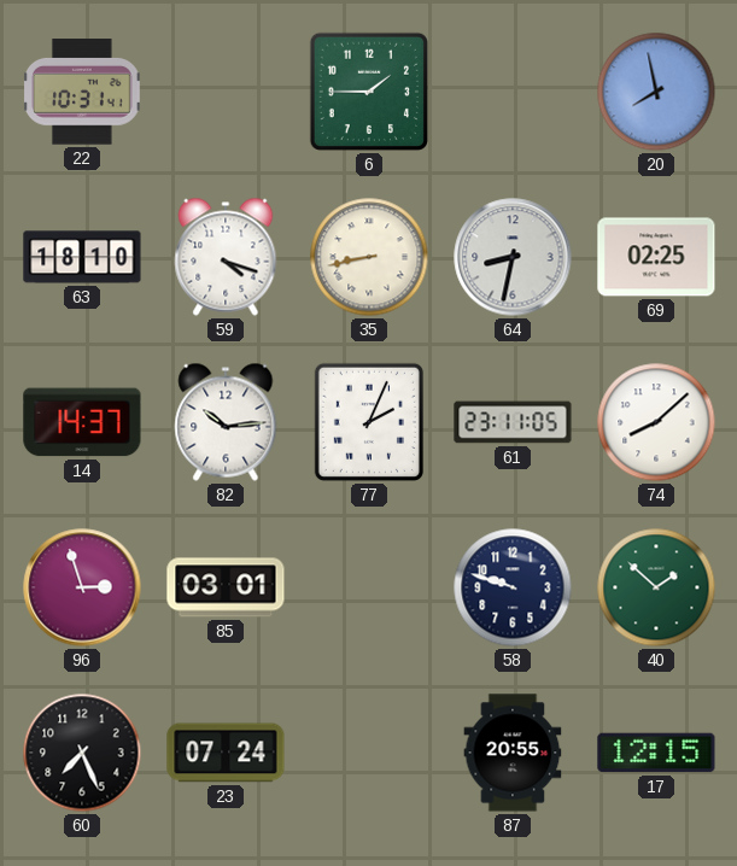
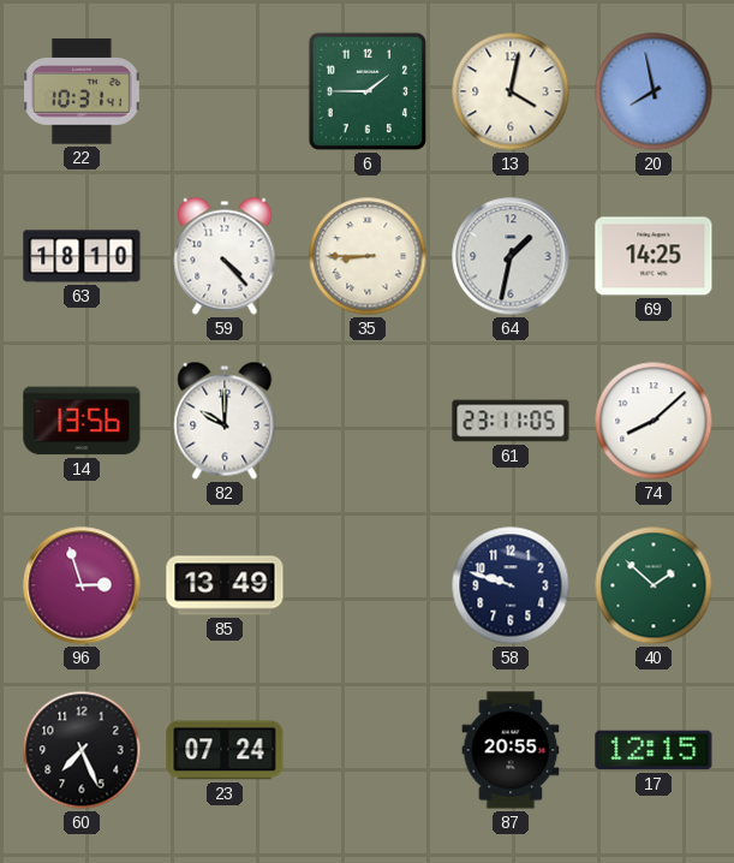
13: none -> 4:02 (511, 91)
59: 4:18 -> 4:23 (225, 256)
35: 8:43 -> 8:45 (368, 256)
64: 8:32 -> 1:32 (511, 256)
69: 02:25 -> 14:25 (654, 256)
14: 14:37 -> 13:56 (82, 421)
82: 10:14 -> 10:00 (225, 421)
77: 2:04 -> none (369, 422)
85: 03:01 -> 13:49 (225, 585)
